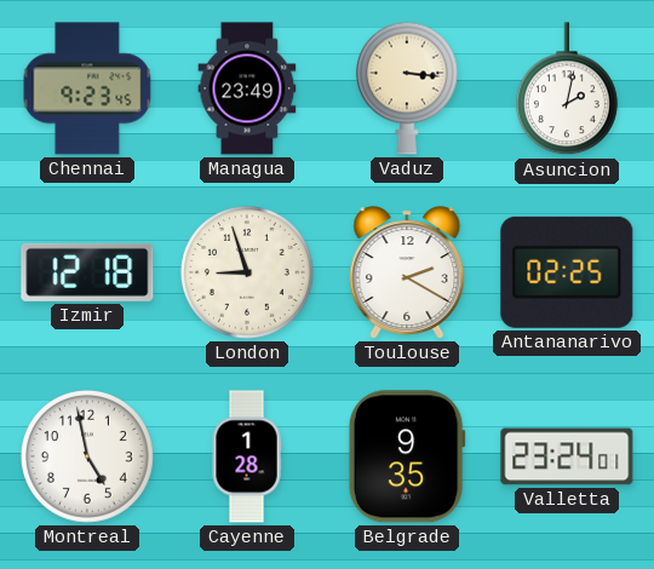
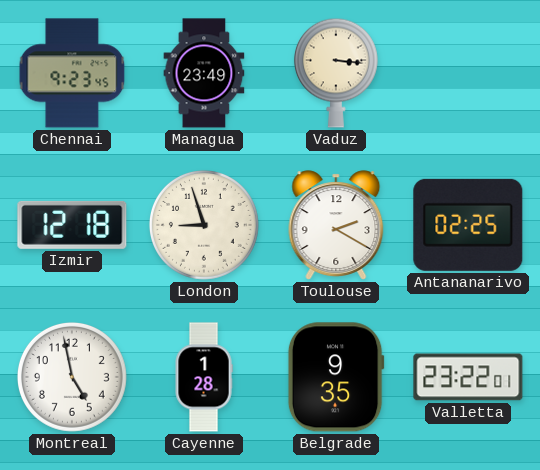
Asuncion: 2:02 -> none (567, 90)
Valletta: 23:24 -> 23:22 (468, 377)
